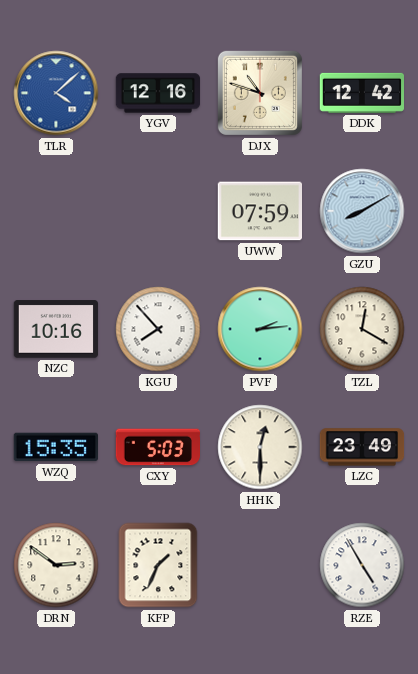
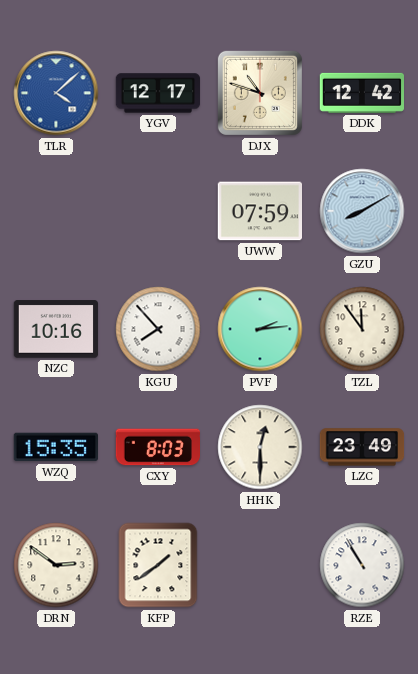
YGV: 12:16 -> 12:17 (158, 93)
TZL: 12:20 -> 11:54 (362, 329)
CXY: 5:03 -> 8:03 (158, 447)
KFP: 1:34 -> 1:39 (158, 565)
RZE: 4:55 -> 10:55 (362, 565)
